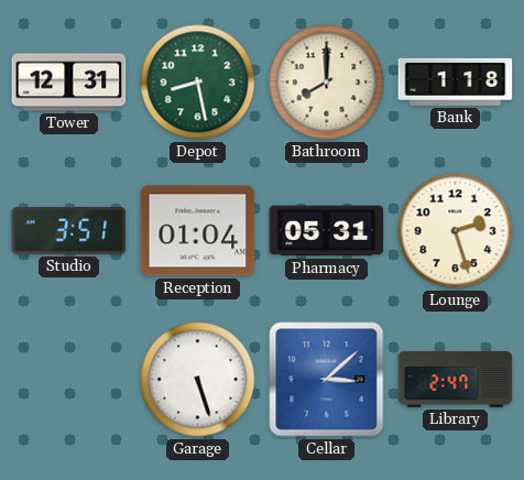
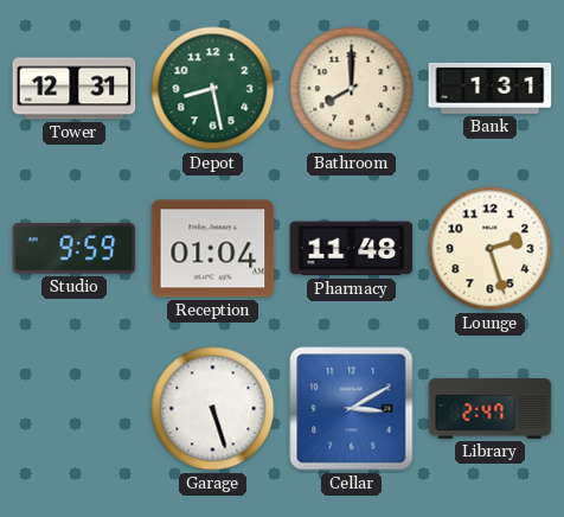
Bank: 1:18 -> 1:31 (491, 88)
Studio: 3:51 -> 9:59 (75, 249)
Pharmacy: 05:31 -> 11:48 (352, 249)
Cellar: 3:08 -> 3:10 (352, 409)
